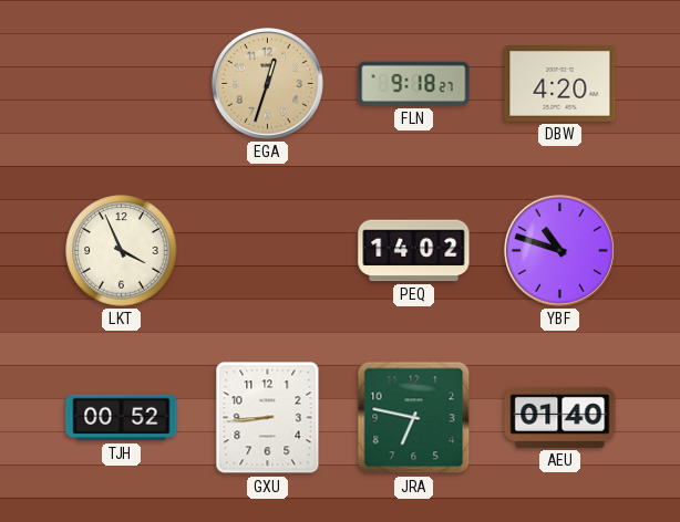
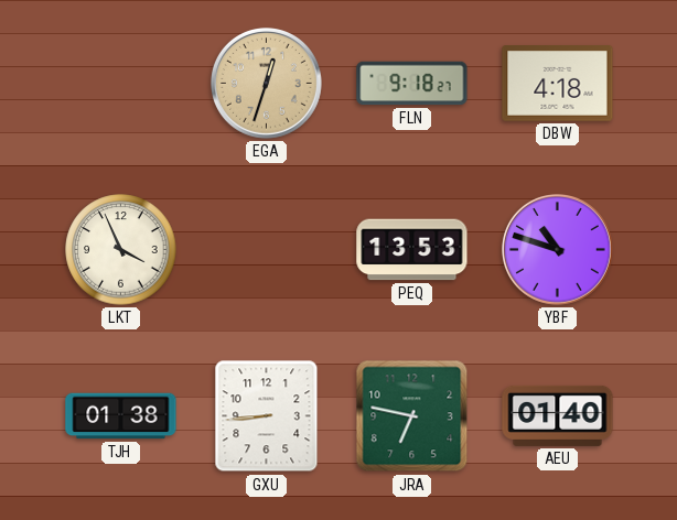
DBW: 4:20 -> 4:18 (558, 84)
PEQ: 14:02 -> 13:53 (412, 250)
TJH: 00:52 -> 01:38 (121, 416)
